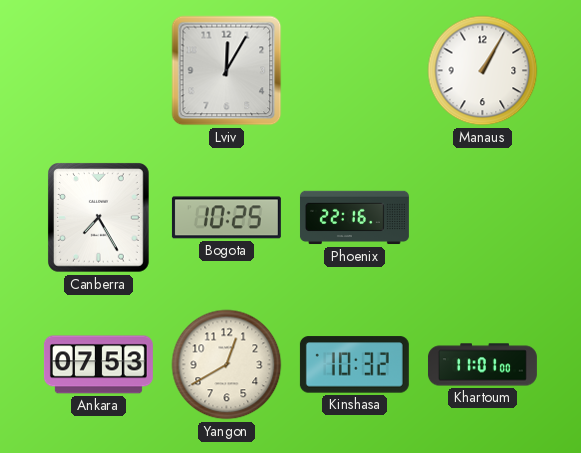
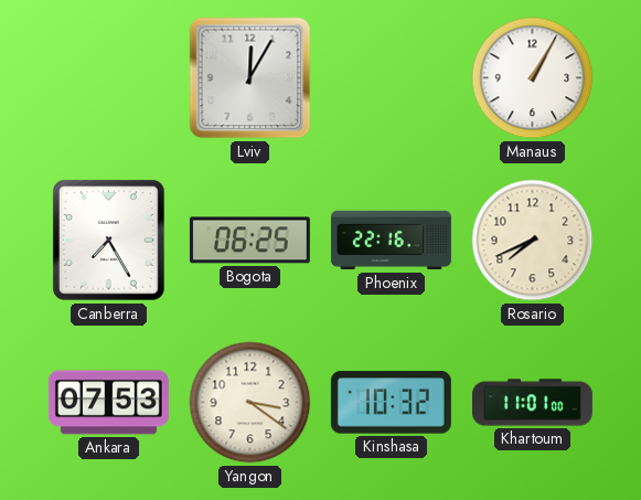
Bogota: 10:25 -> 06:25 (249, 241)
Rosario: none -> 7:41 (533, 241)
Yangon: 12:40 -> 3:21 (250, 403)
